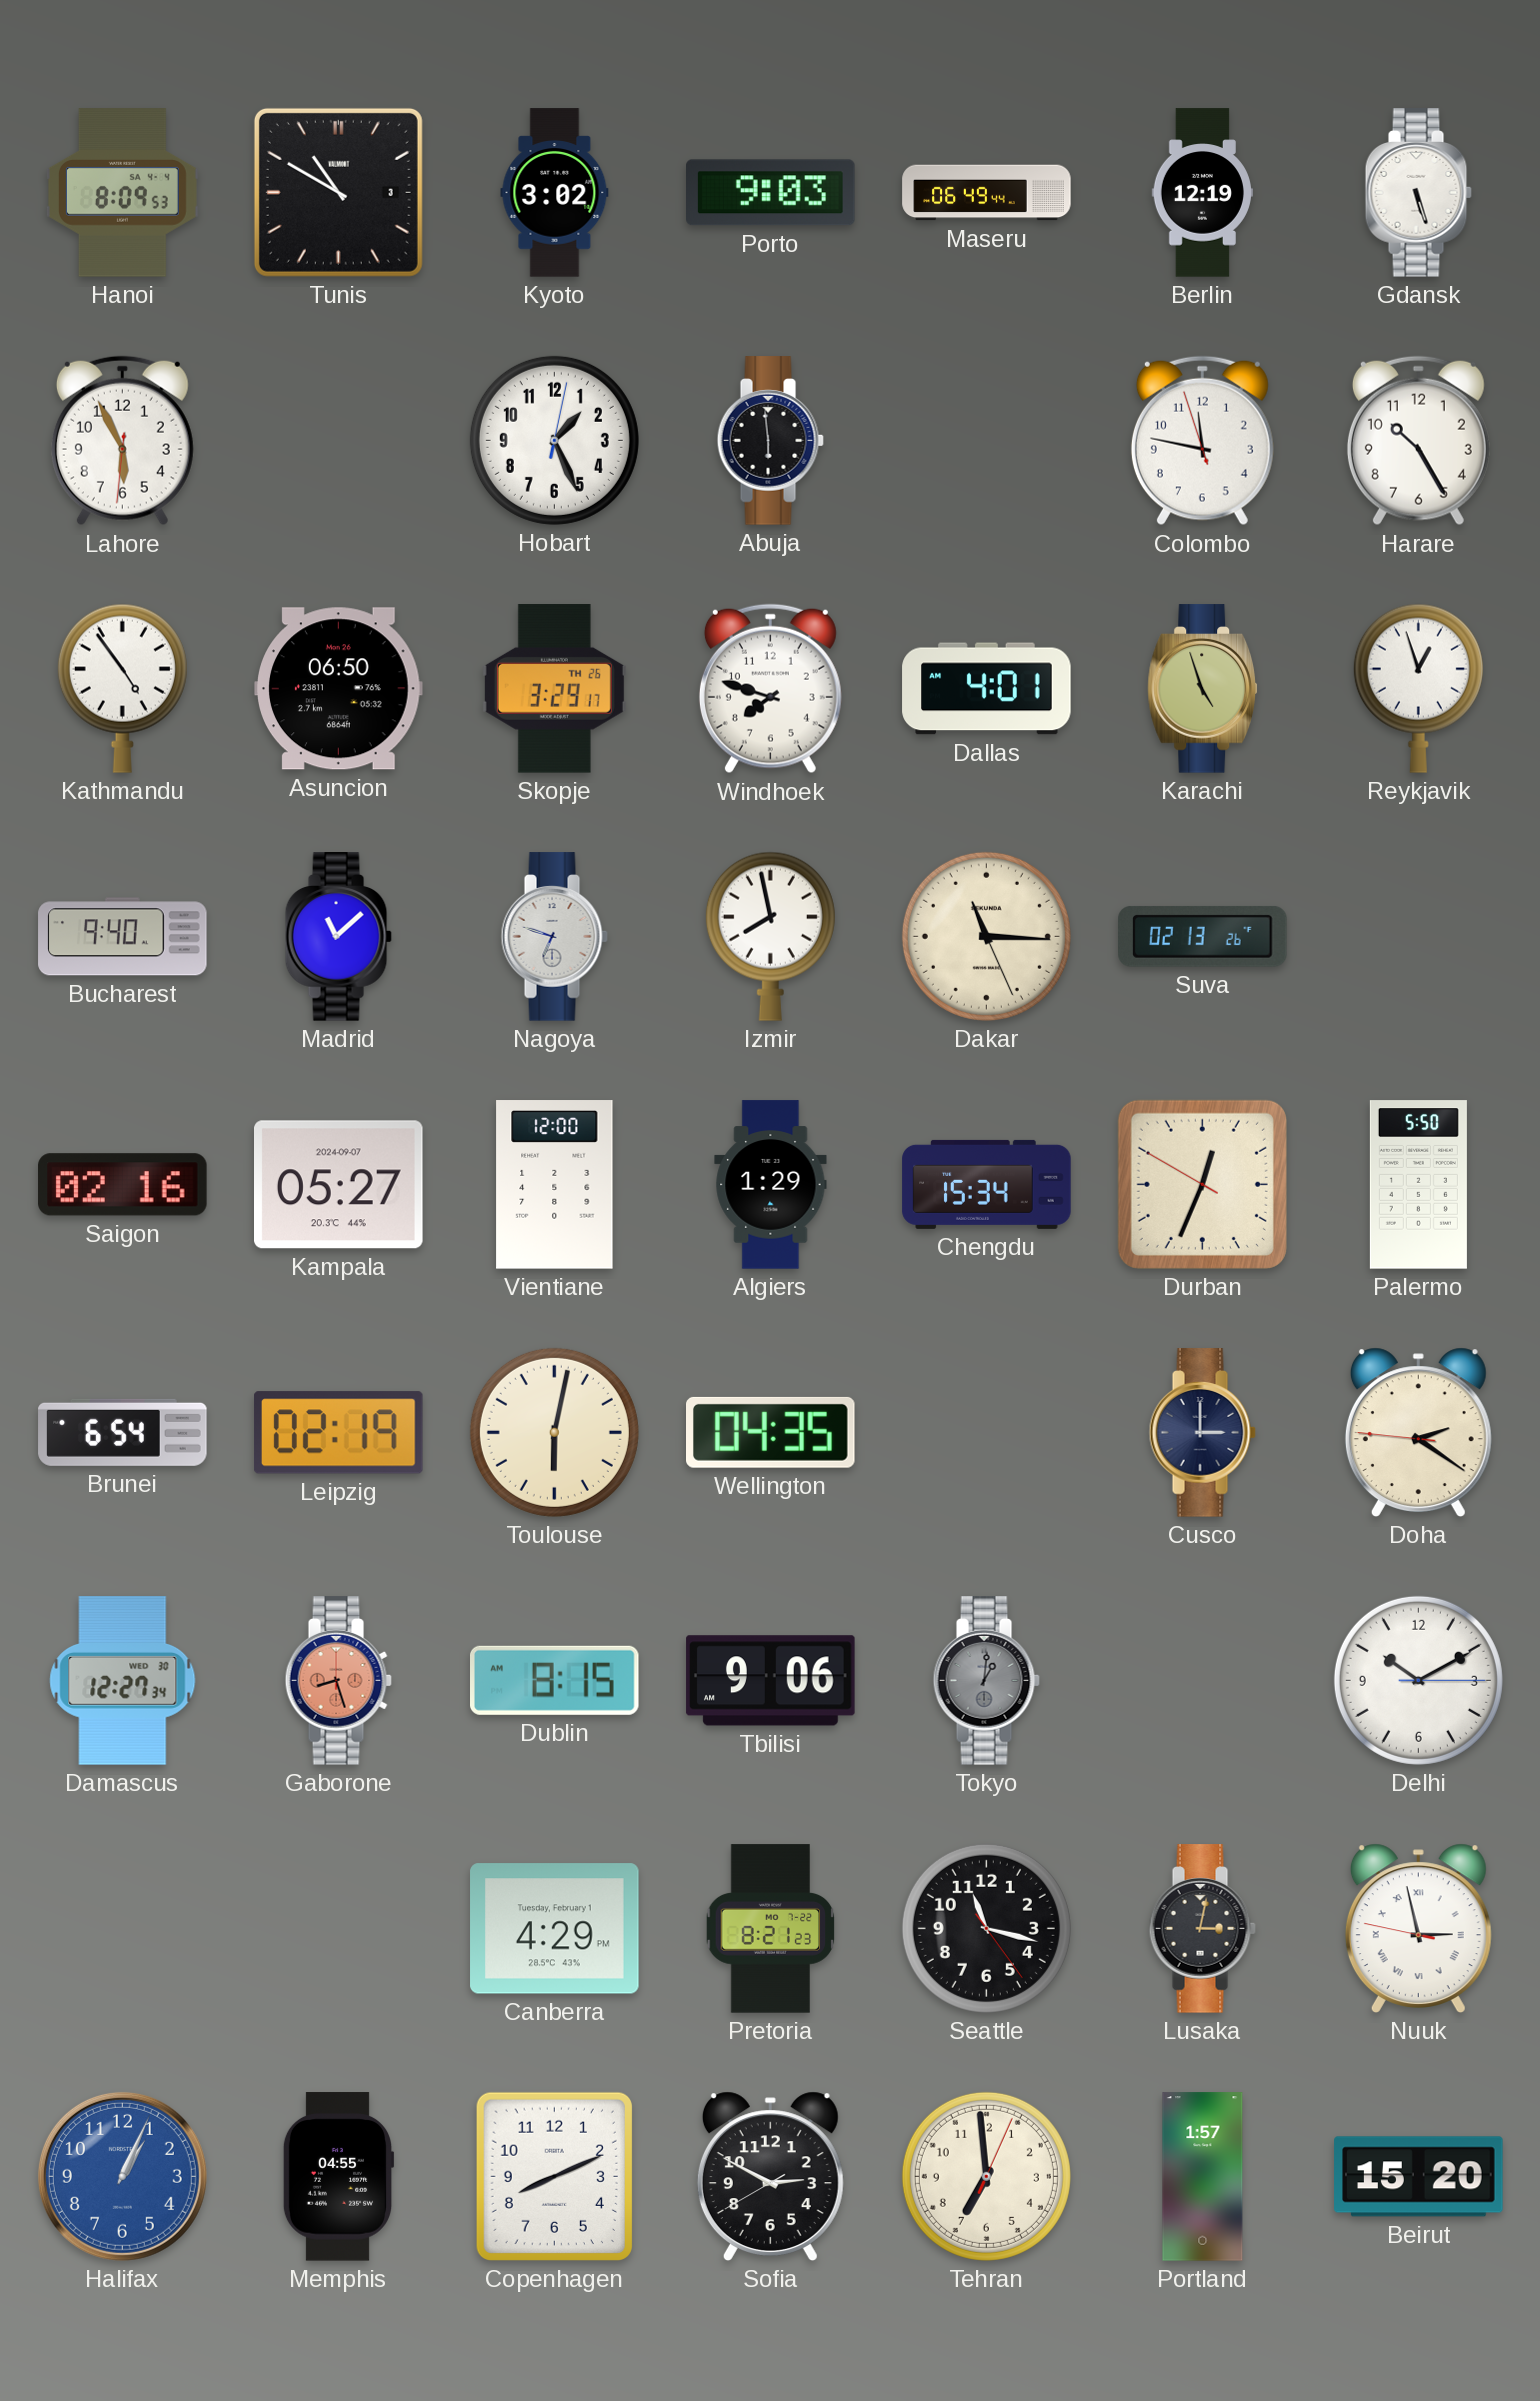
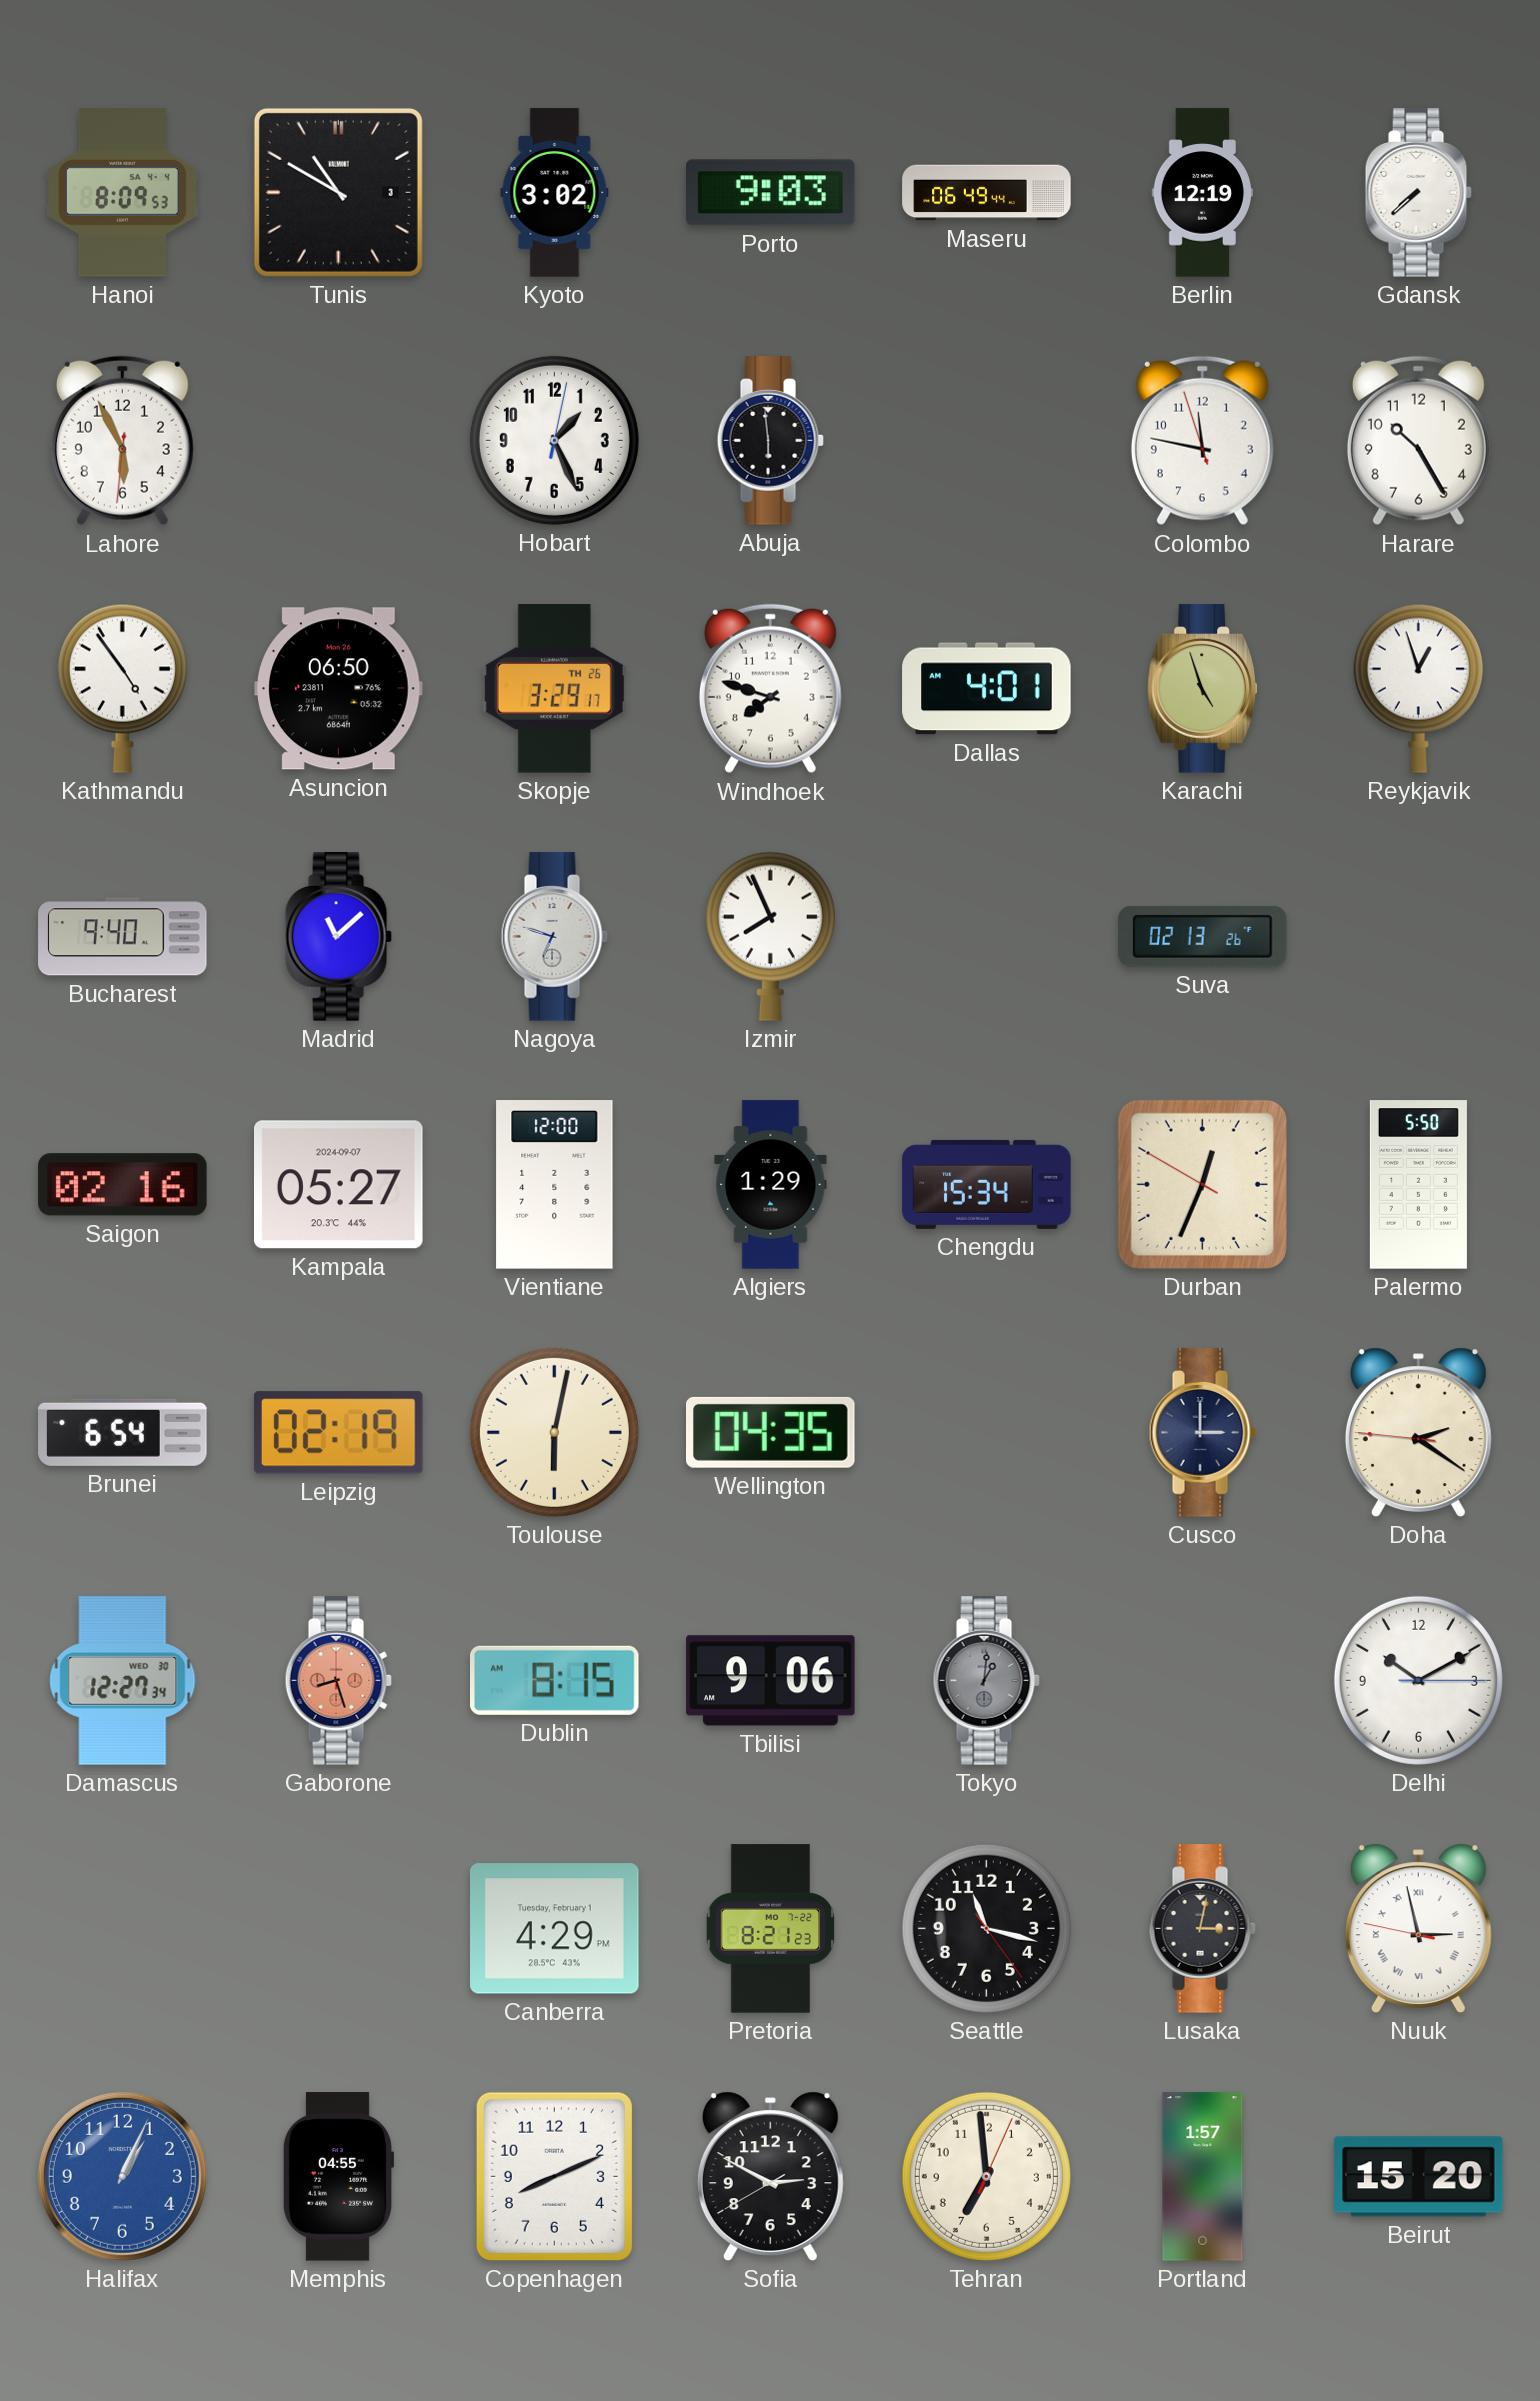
Gdansk: 5:27 -> 7:38 (1418, 193)
Izmir: 7:58 -> 7:56 (770, 936)
Dakar: 11:15 -> none (986, 936)
